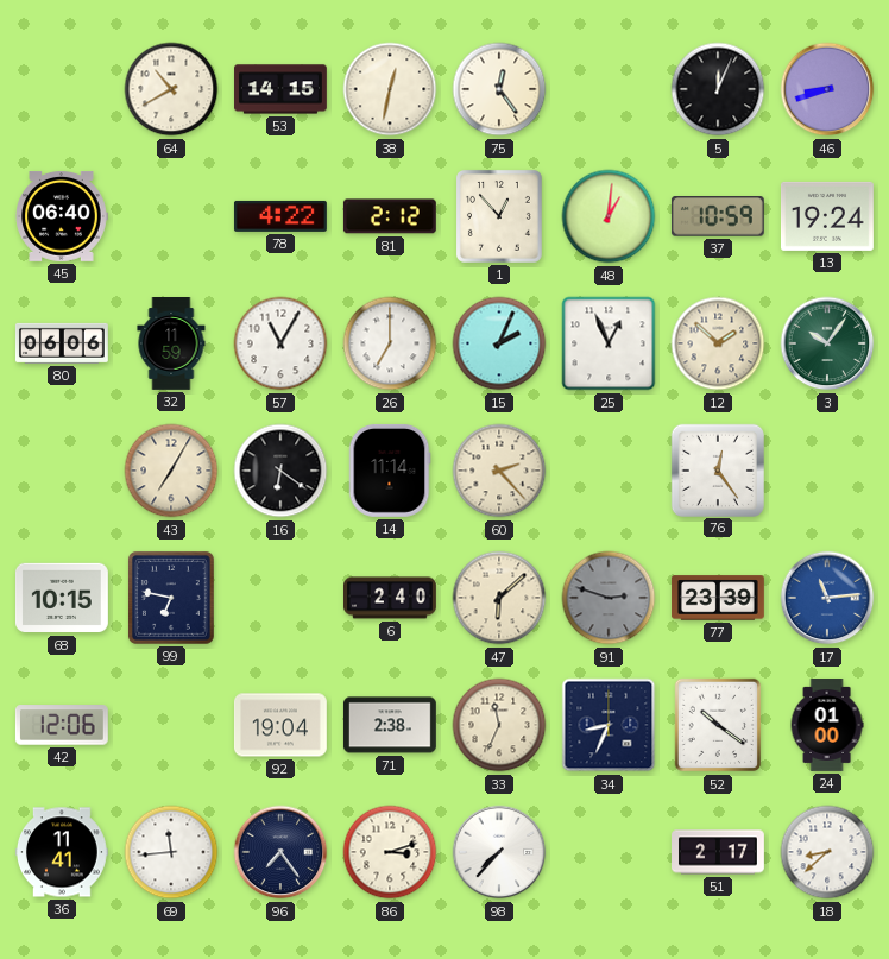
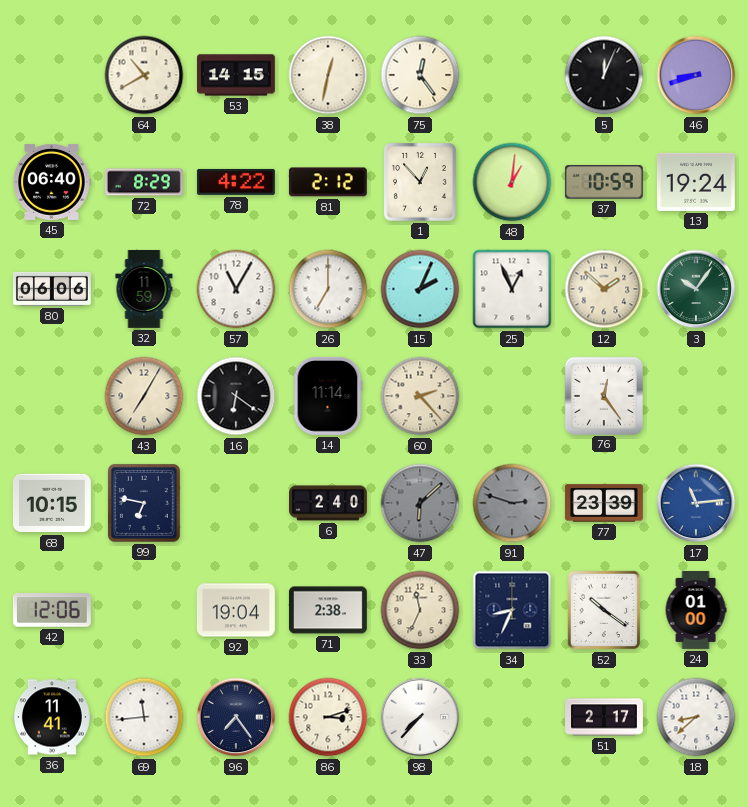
72: none -> 8:29 (144, 182)
47 dial: cream -> grey (420, 503)
